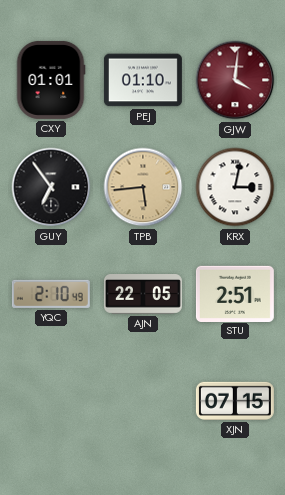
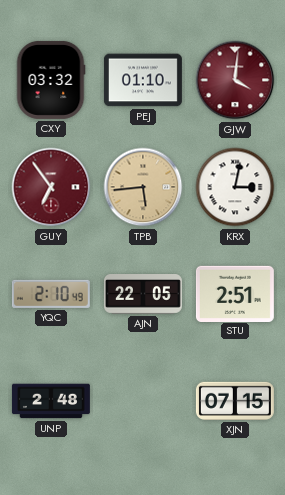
CXY: 01:01 -> 03:32 (51, 80)
GUY dial: black -> burgundy (51, 187)
UNP: none -> 2:48 (51, 401)
